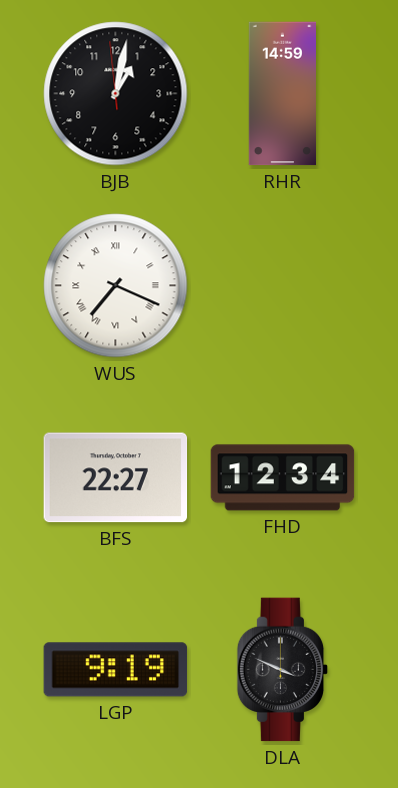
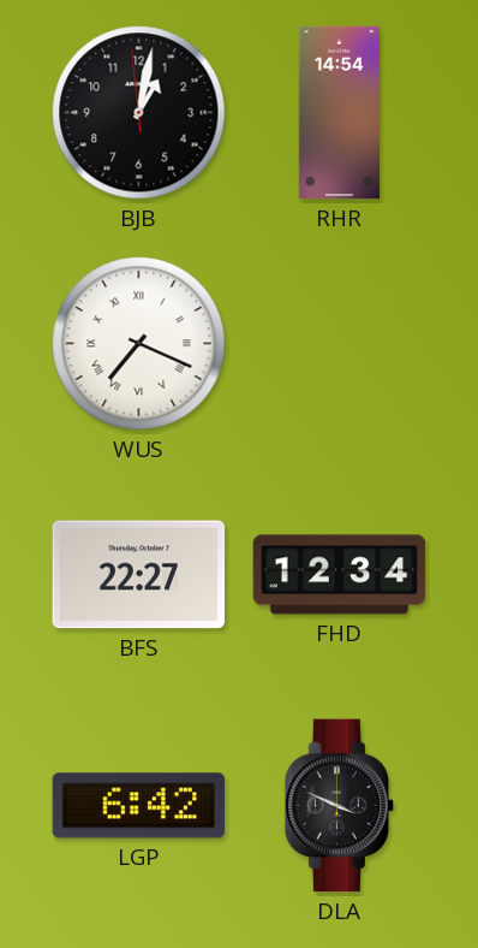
RHR: 14:59 -> 14:54 (339, 113)
LGP: 9:19 -> 6:42 (139, 806)
